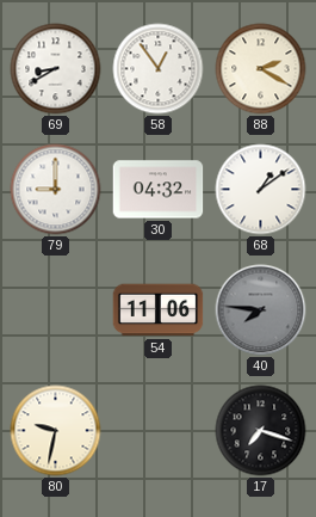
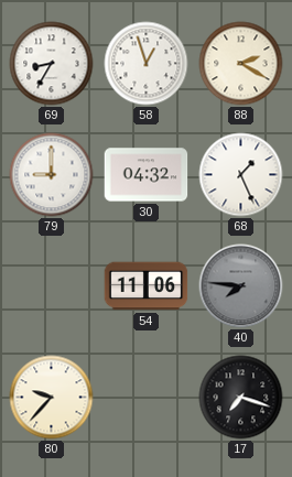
69: 8:40 -> 8:35 (52, 64)
58: 12:54 -> 12:57 (147, 64)
68: 1:09 -> 1:26 (241, 175)
80: 9:32 -> 9:37 (52, 398)
